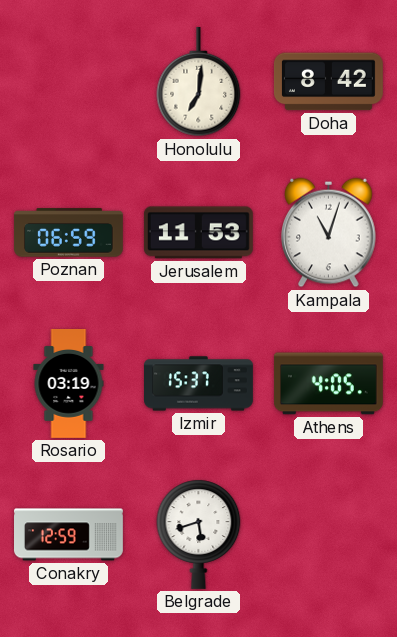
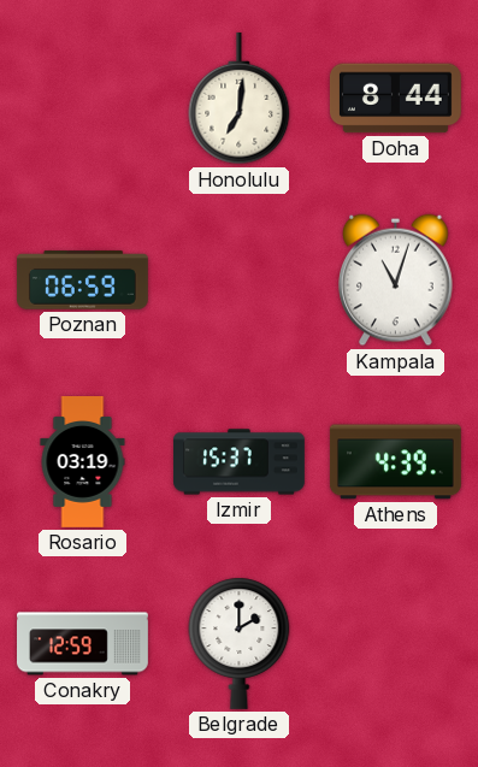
Doha: 8:42 -> 8:44 (395, 99)
Jerusalem: 11:53 -> none (198, 233)
Athens: 4:05 -> 4:39 (395, 462)
Belgrade: 5:42 -> 2:00 (240, 643)
